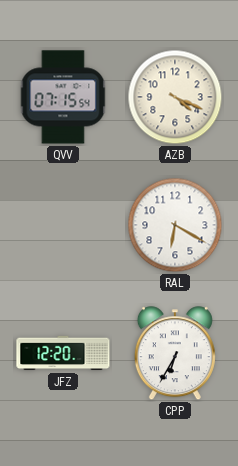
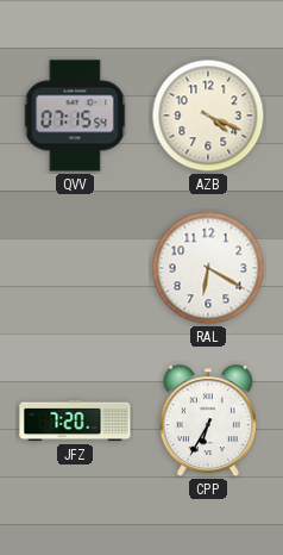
JFZ: 12:20 -> 7:20 (75, 420)
